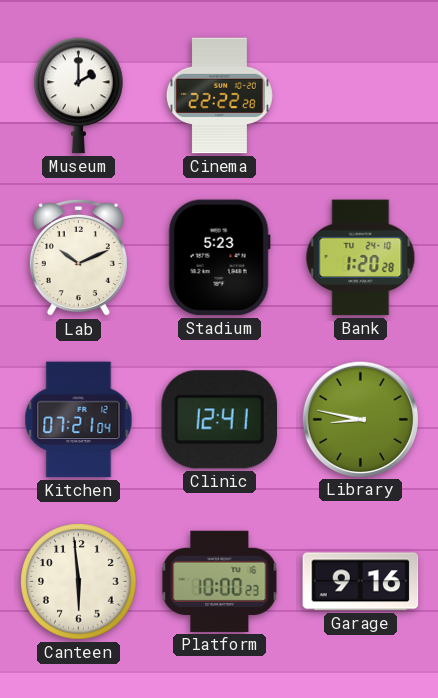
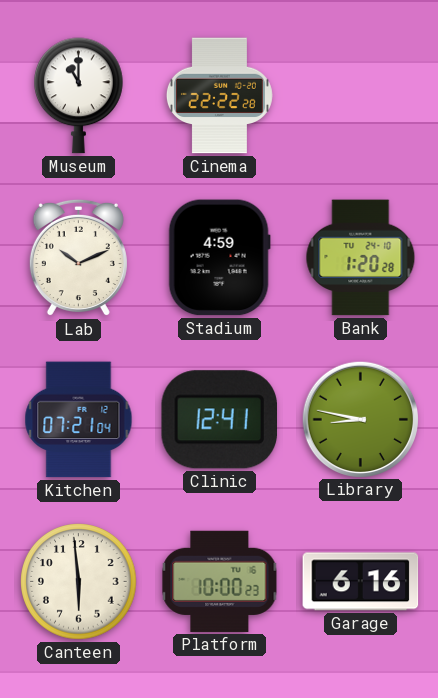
Museum: 2:00 -> 11:00 (79, 96)
Stadium: 5:23 -> 4:59 (219, 258)
Garage: 9:16 -> 6:16 (361, 582)
